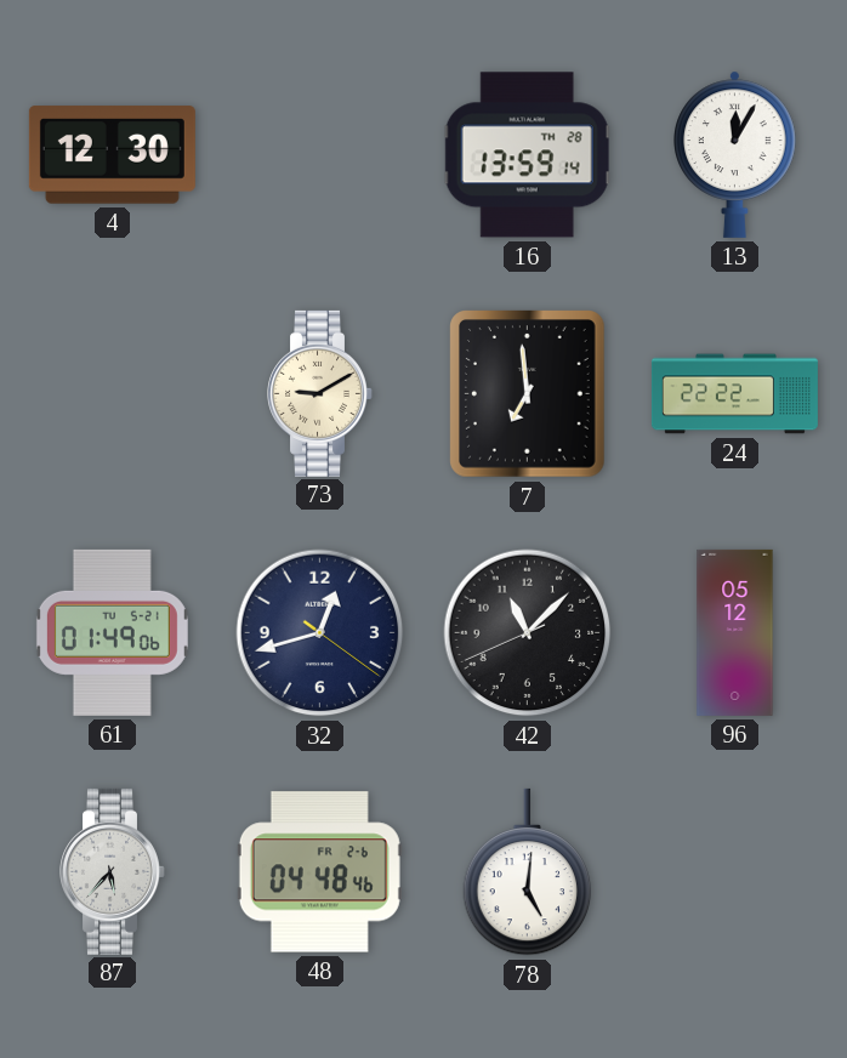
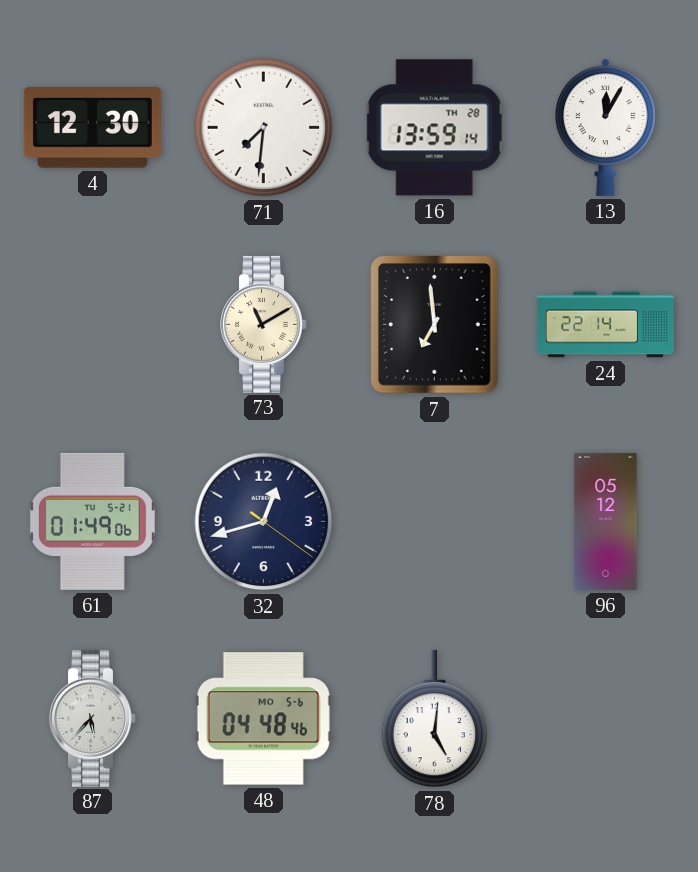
71: none -> 7:31 (264, 128)
73: 9:10 -> 11:10 (264, 324)
24: 22:22 -> 22:14 (605, 325)
42: 11:07 -> none (528, 633)
48 date: FR 2-6 -> MO 5-6 (263, 719)
